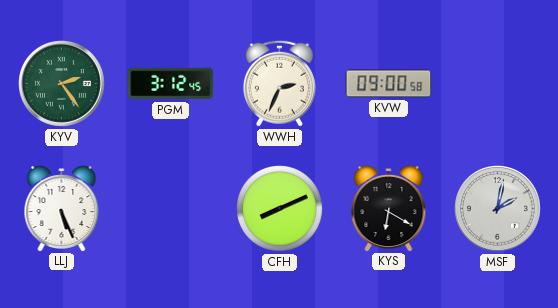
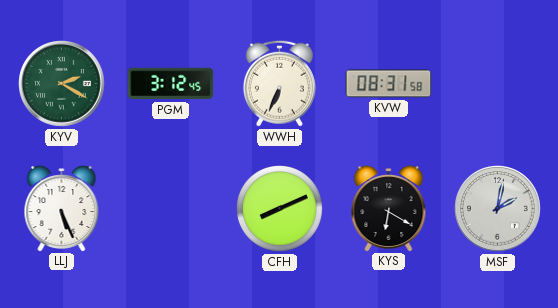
KYV: 2:24 -> 2:20 (62, 84)
WWH: 2:34 -> 6:34 (279, 83)
KVW: 09:00 -> 08:31 (389, 84)
